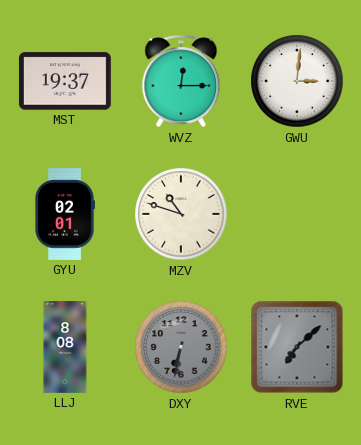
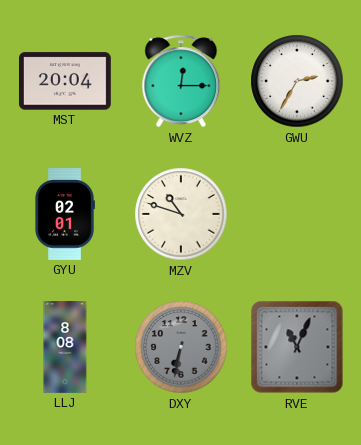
MST: 19:37 -> 20:04 (65, 81)
GWU: 3:01 -> 2:35 (297, 81)
RVE: 7:08 -> 11:04 (297, 347)
